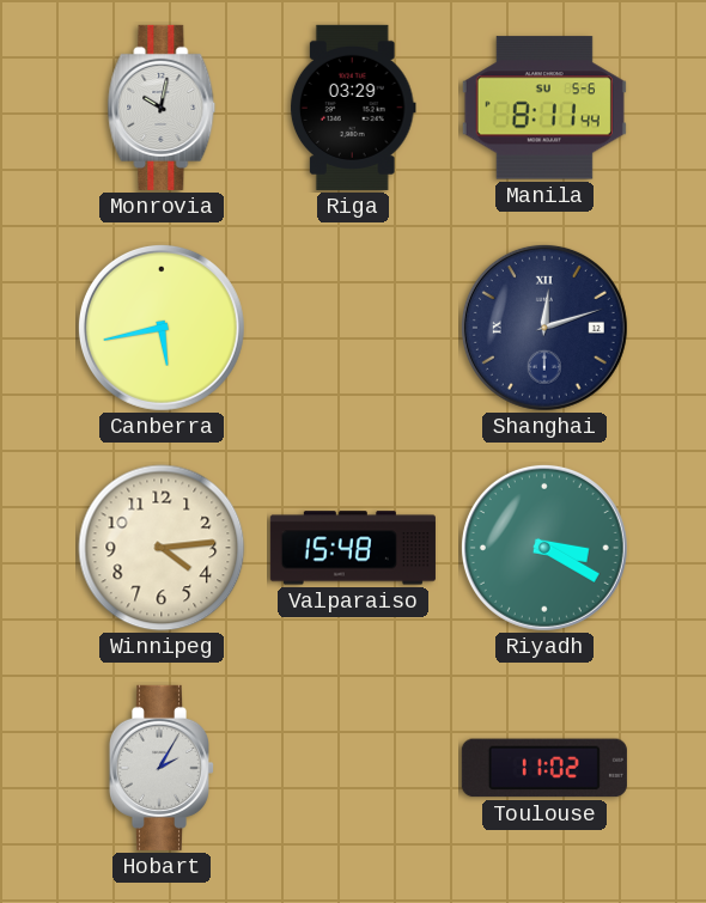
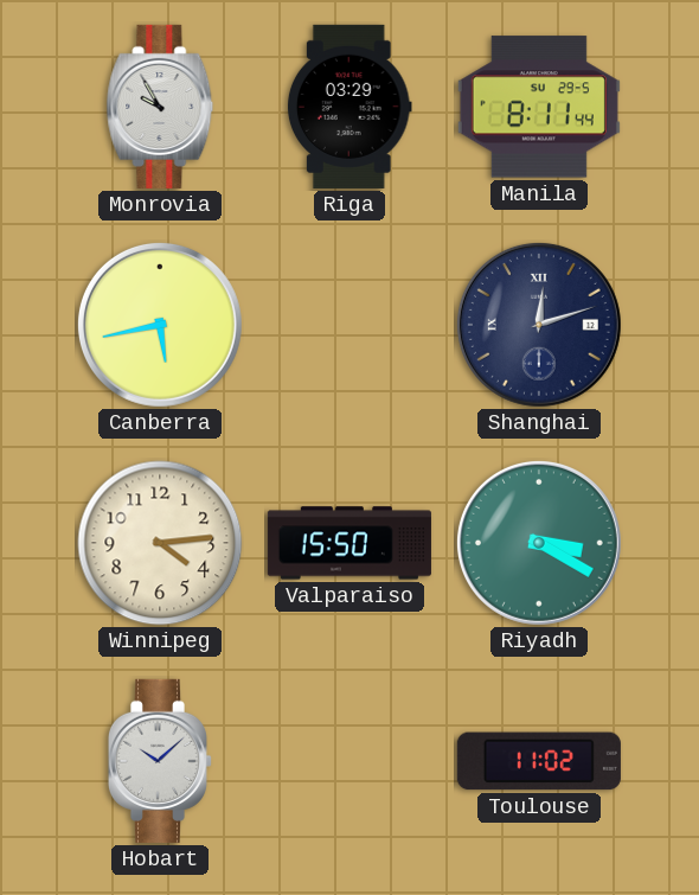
Monrovia: 10:02 -> 9:55 (160, 107)
Manila date: SU 5-6 -> SU 29-5 (539, 107)
Valparaiso: 15:48 -> 15:50 (349, 543)
Hobart: 2:05 -> 10:08 (159, 761)
